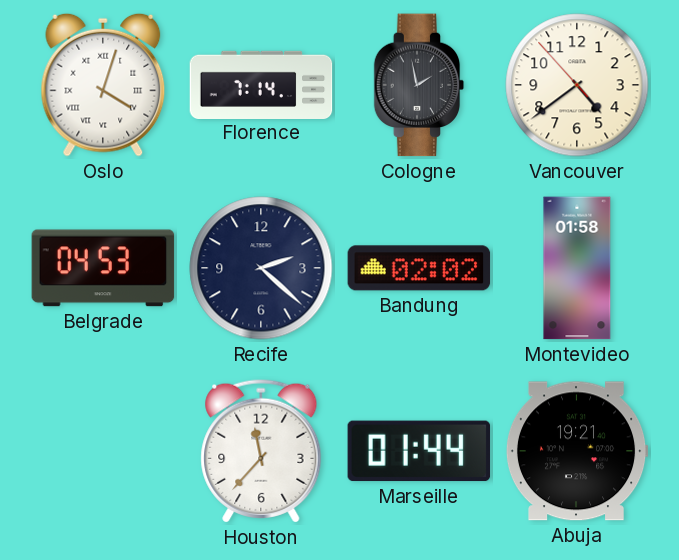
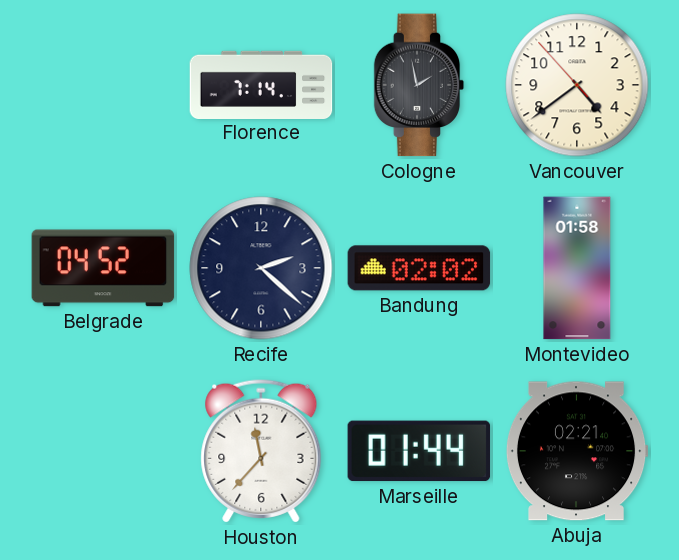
Oslo: 4:03 -> none (103, 85)
Belgrade: 04:53 -> 04:52 (103, 268)
Abuja: 19:21 -> 02:21 (577, 451)
